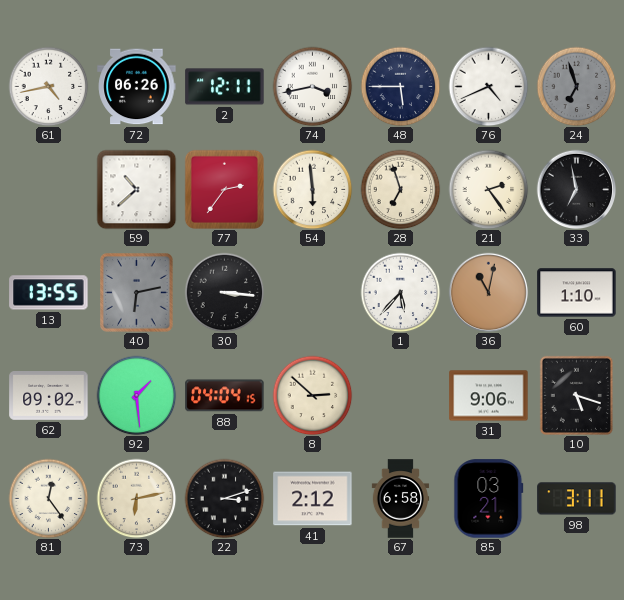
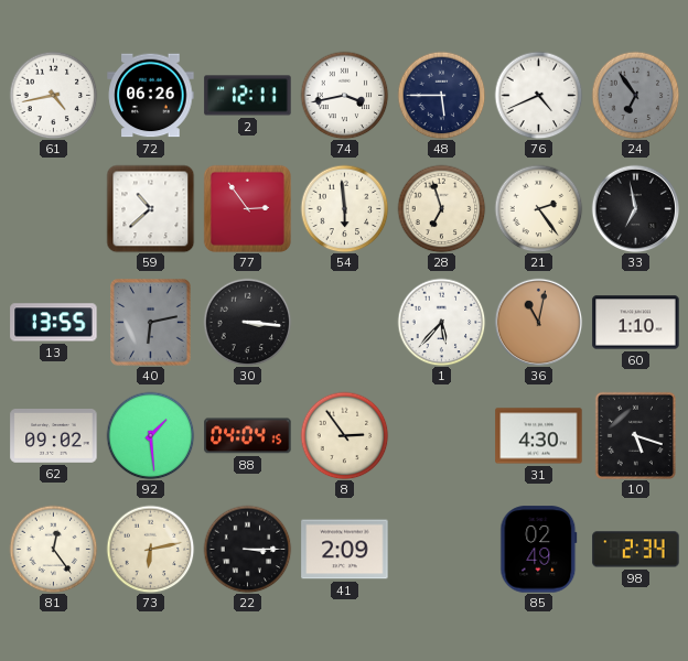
24: 6:57 -> 6:54 (635, 95)
77: 2:36 -> 2:54 (247, 208)
8: 2:52 -> 2:54 (344, 435)
31: 9:06 -> 4:30 (539, 436)
22: 3:12 -> 3:15 (247, 549)
41: 2:12 -> 2:09 (345, 550)
67: 6:58 -> none (401, 499)
85: 03:21 -> 02:49 (539, 550)
98: 3:11 -> 2:34 (636, 550)
